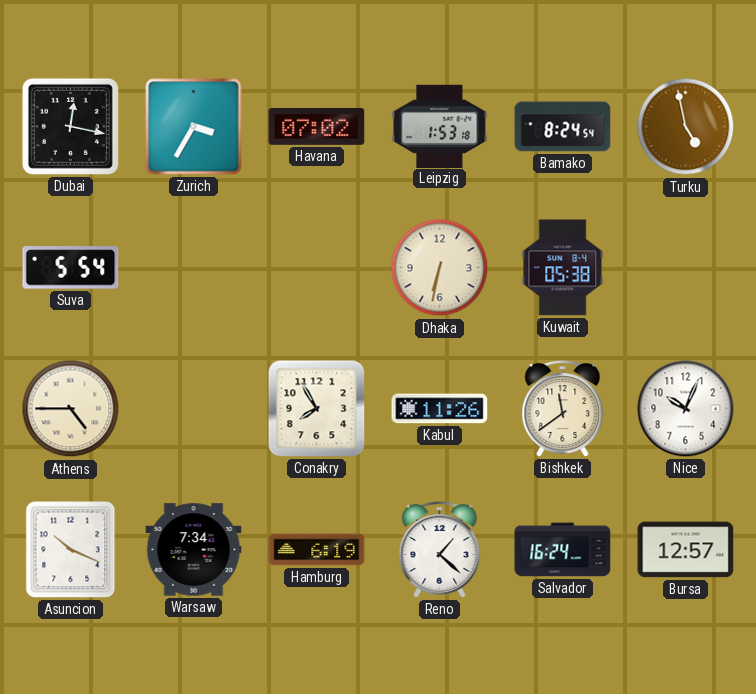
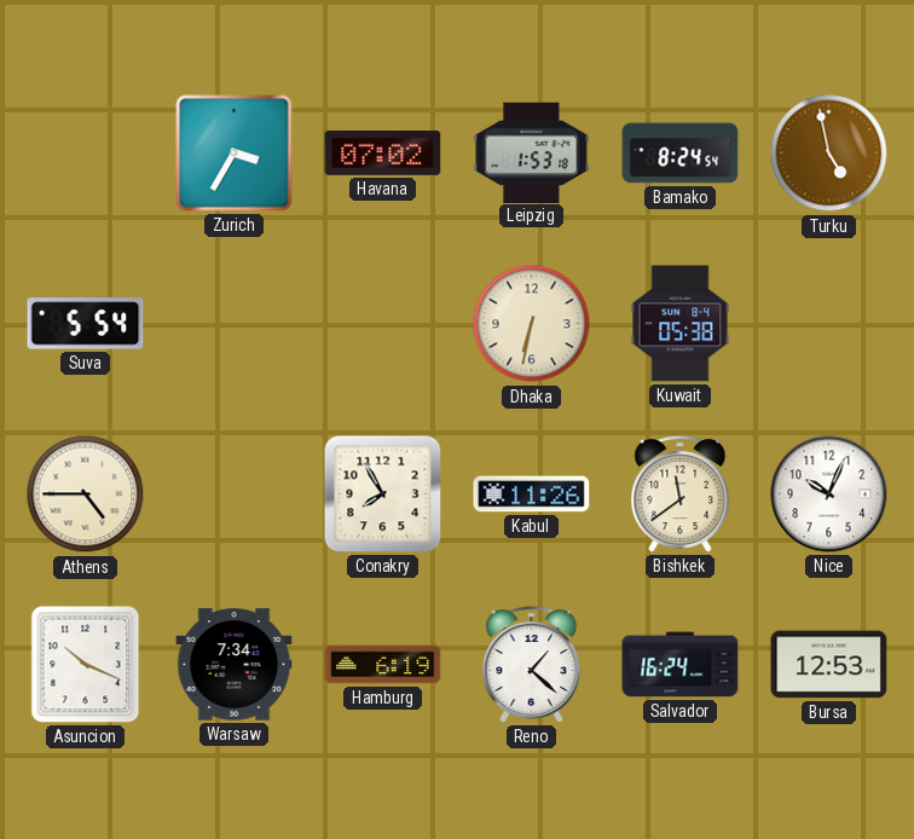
Dubai: 12:17 -> none (70, 126)
Bursa: 12:57 -> 12:53 (829, 665)
